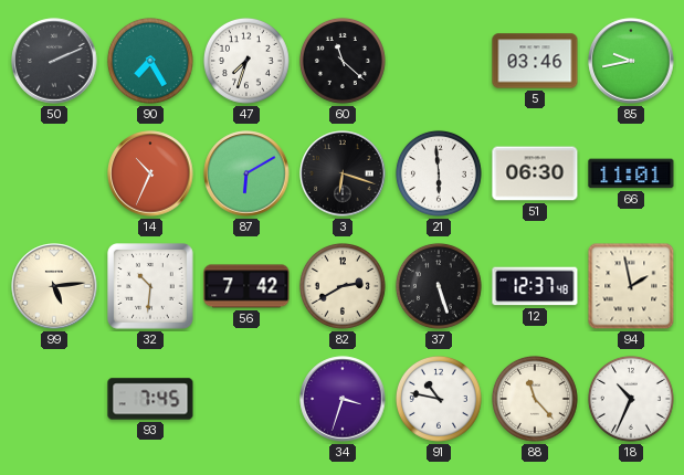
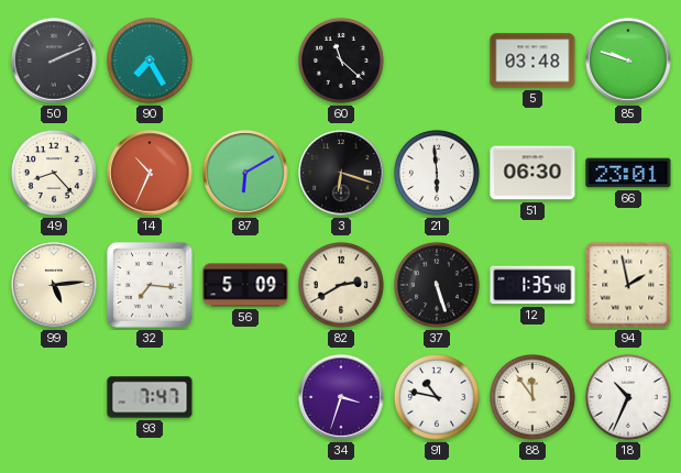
47: 7:33 -> none (246, 61)
5: 03:46 -> 03:48 (532, 61)
85: 9:43 -> 9:48 (628, 61)
49: none -> 8:23 (54, 173)
66: 11:01 -> 23:01 (628, 173)
32: 10:31 -> 7:16 (151, 286)
56: 7:42 -> 5:09 (245, 285)
12: 12:37 -> 1:35 (532, 285)
93: 7:45 -> 7:47 (150, 397)
88: 11:23 -> 11:54 (532, 397)
